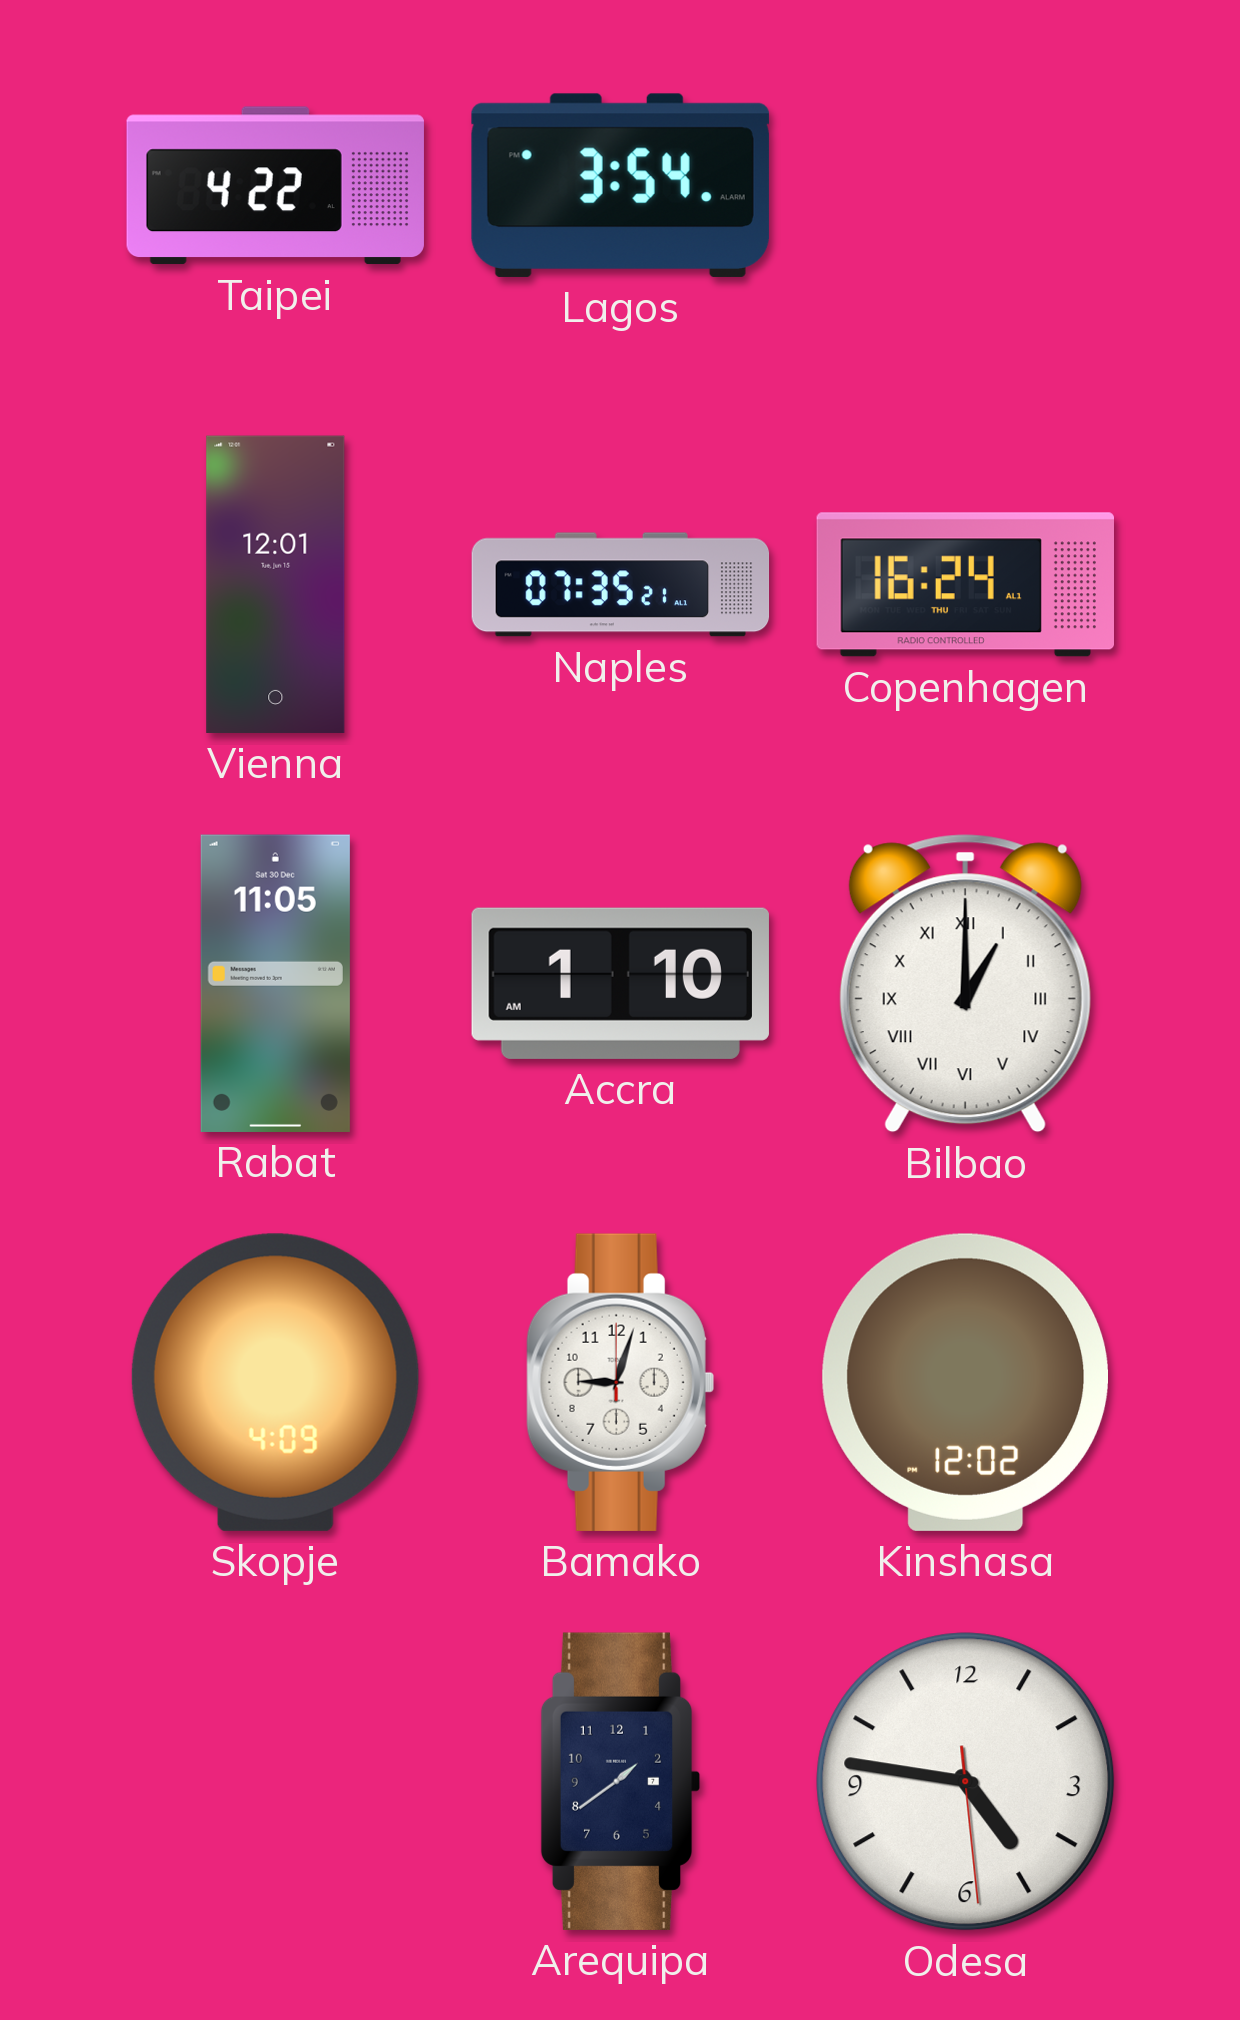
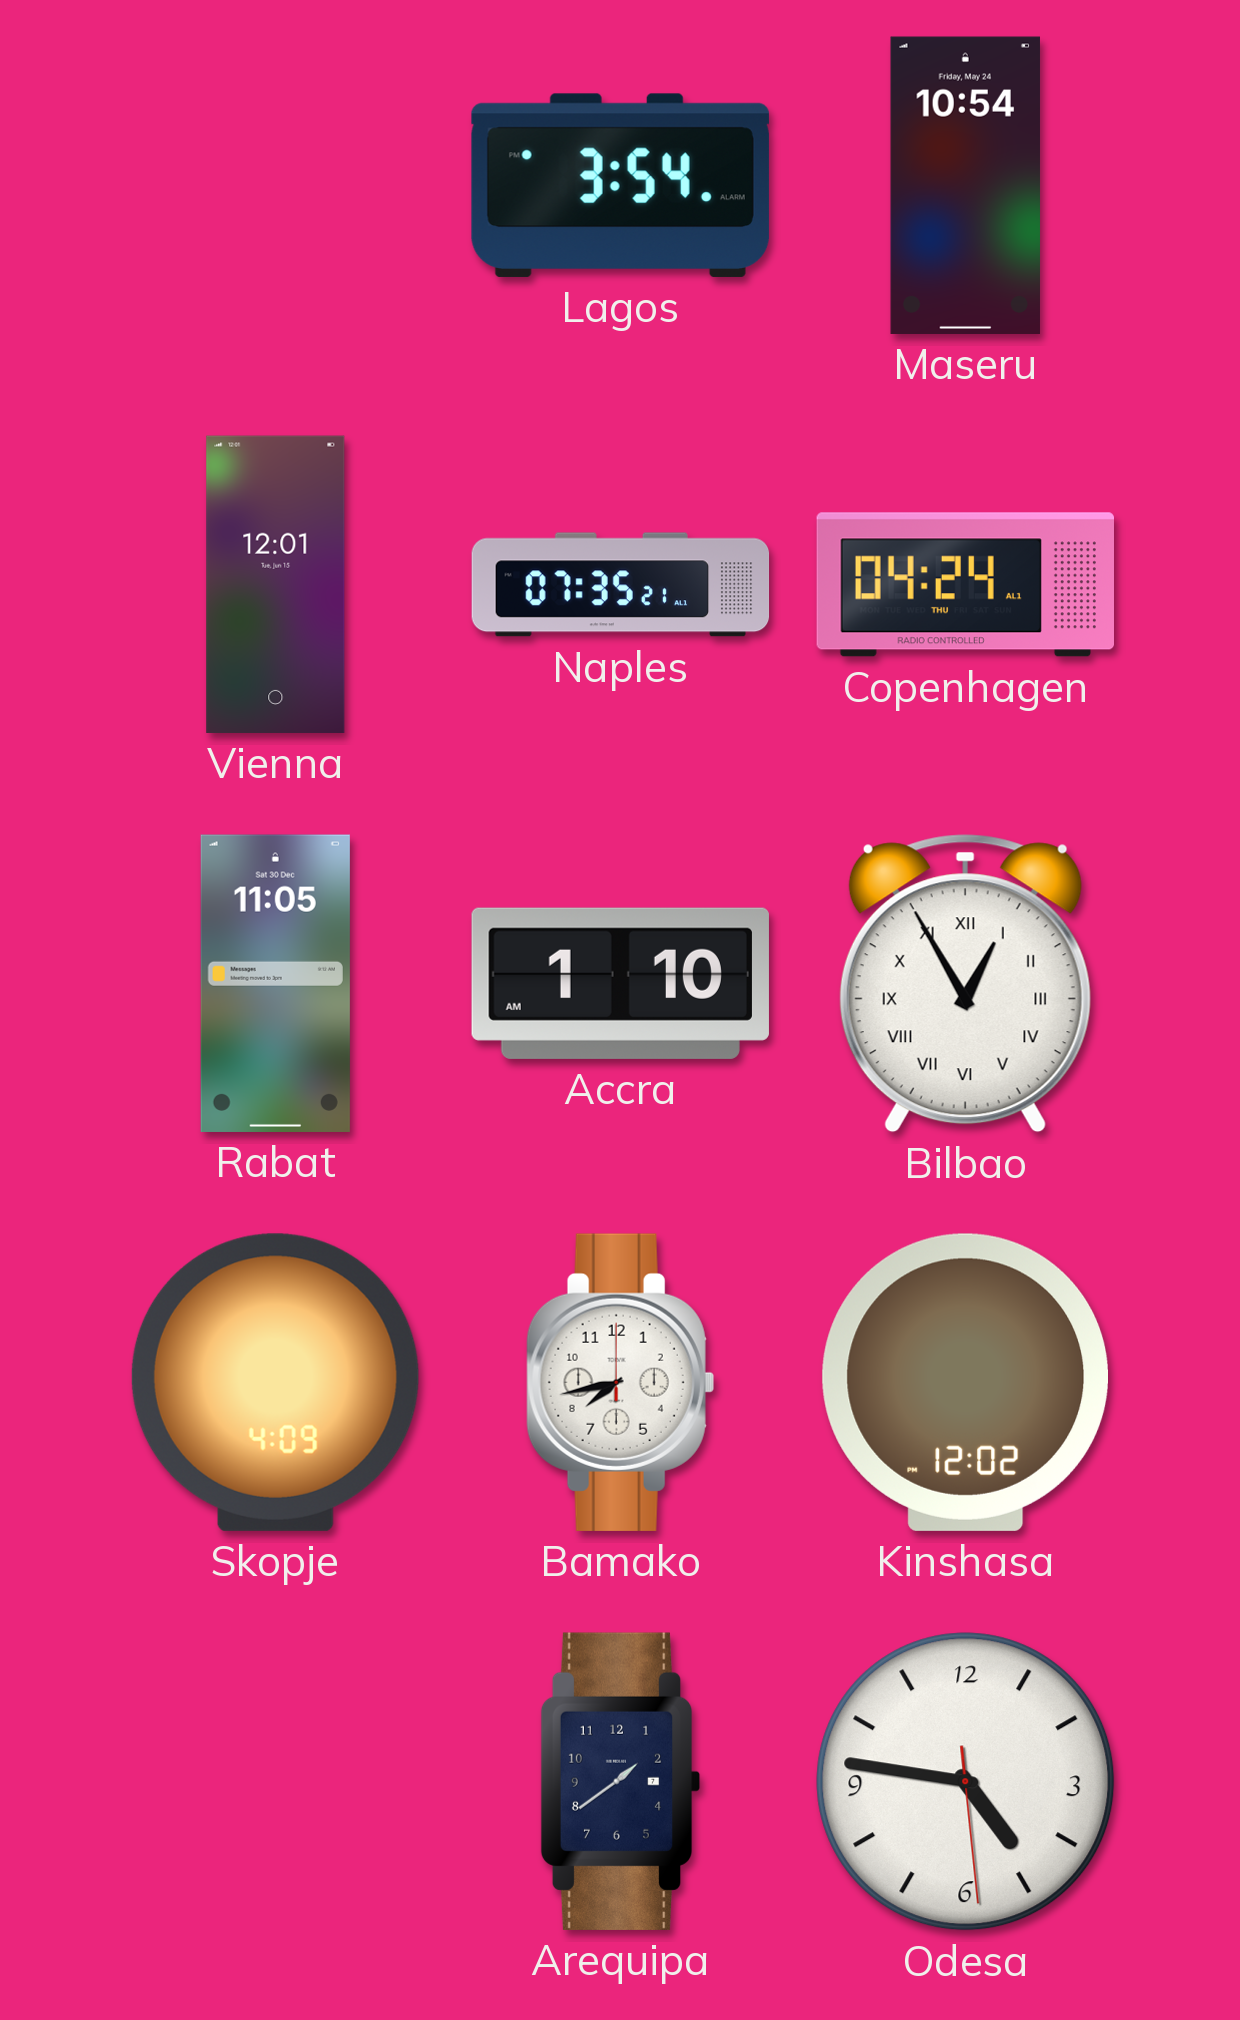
Taipei: 4:22 -> none (275, 186)
Maseru: none -> 10:54 (965, 185)
Copenhagen: 16:24 -> 04:24 (965, 585)
Bilbao: 1:00 -> 12:55 (965, 984)
Bamako: 9:03 -> 7:43 (620, 1382)
